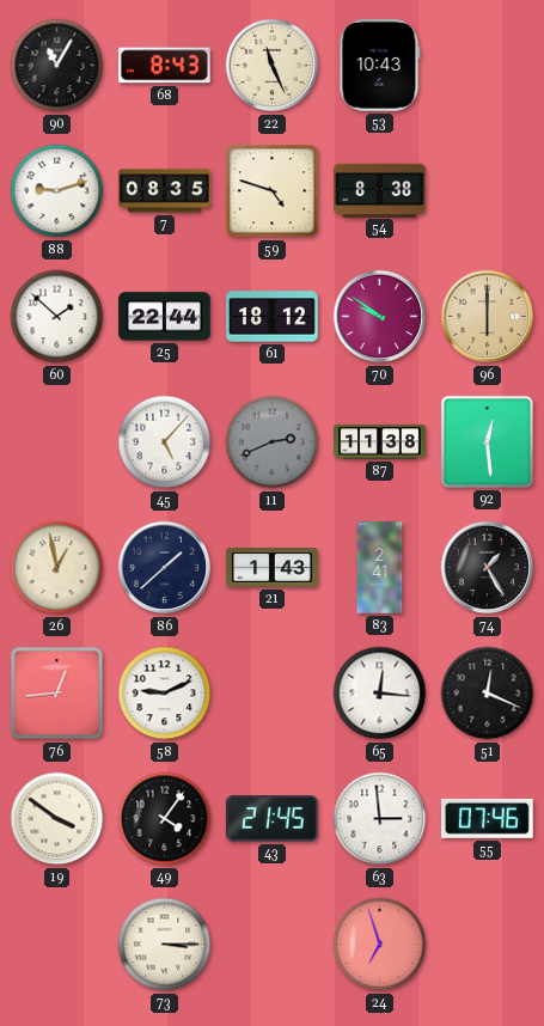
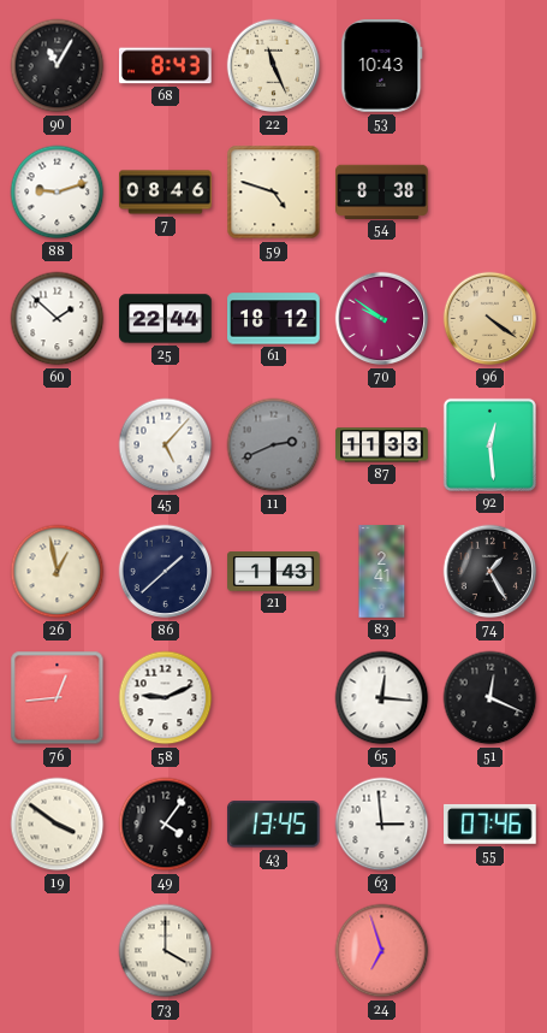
7: 08:35 -> 08:46 (166, 193)
96: 6:00 -> 4:21 (490, 319)
87: 11:38 -> 11:33 (382, 445)
43: 21:45 -> 13:45 (274, 825)
73: 3:15 -> 4:00 (166, 951)
